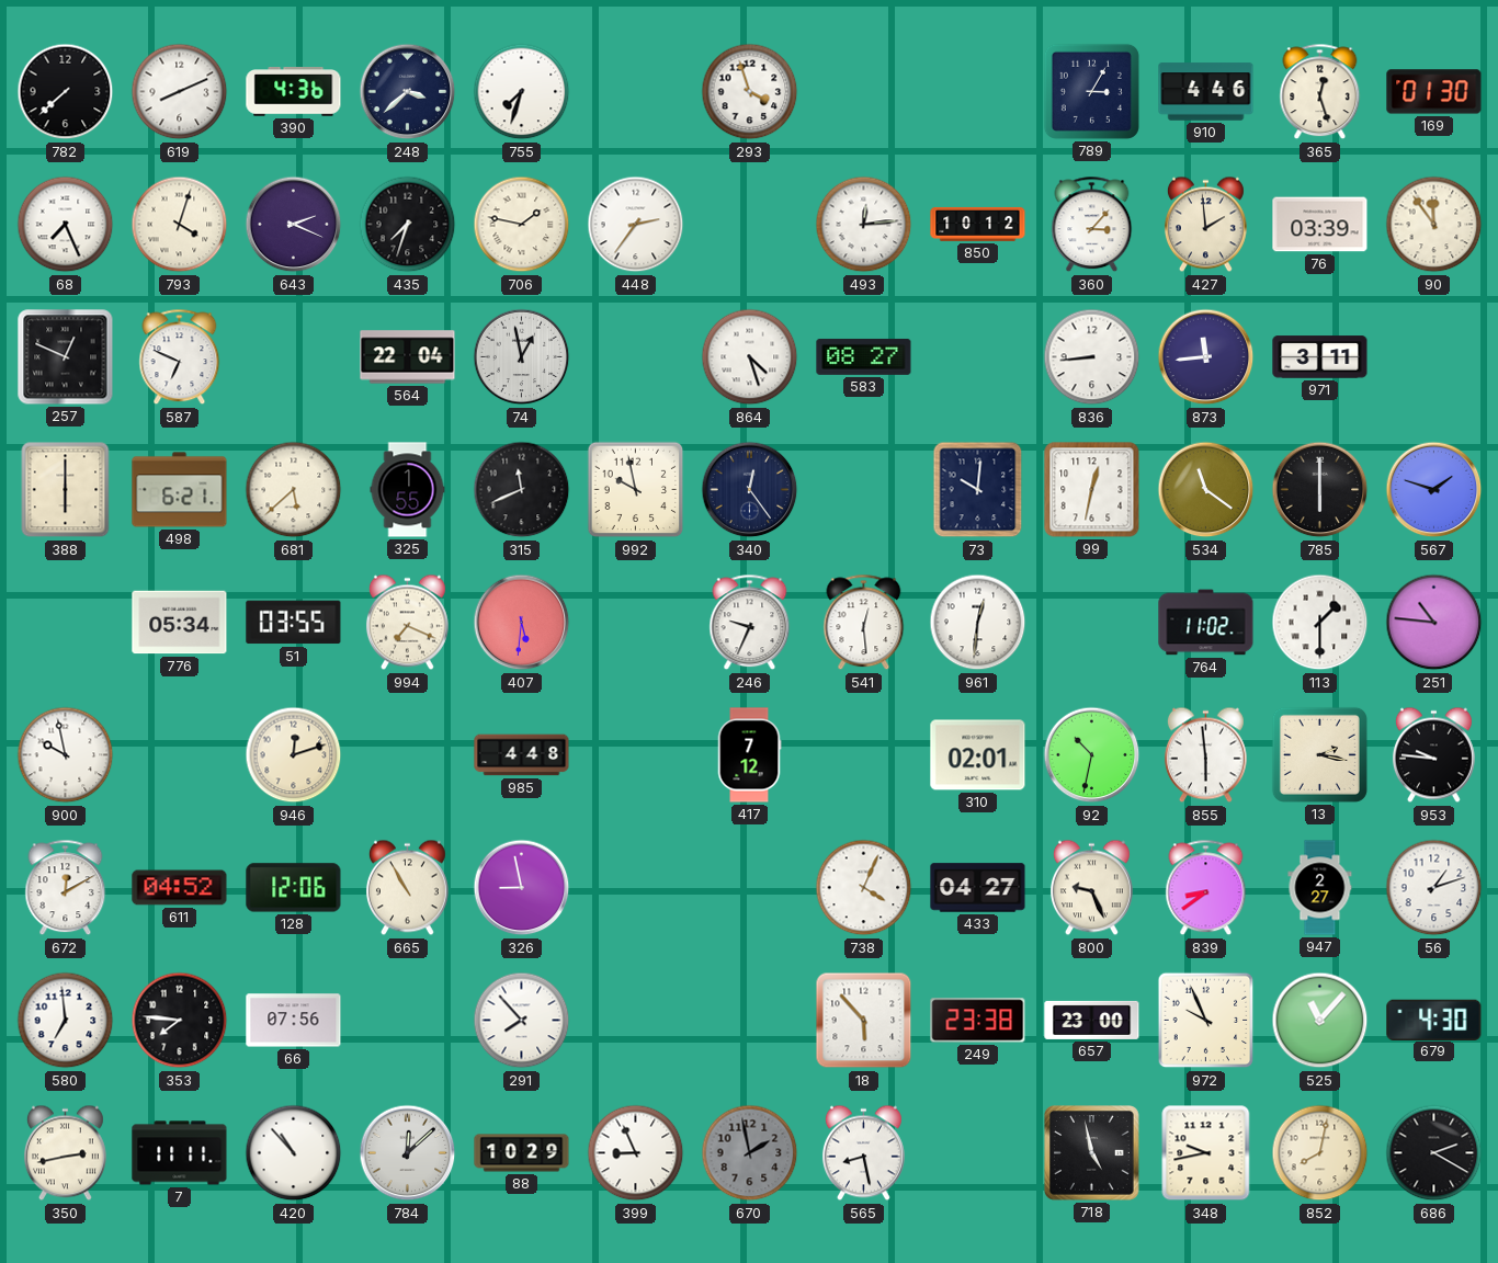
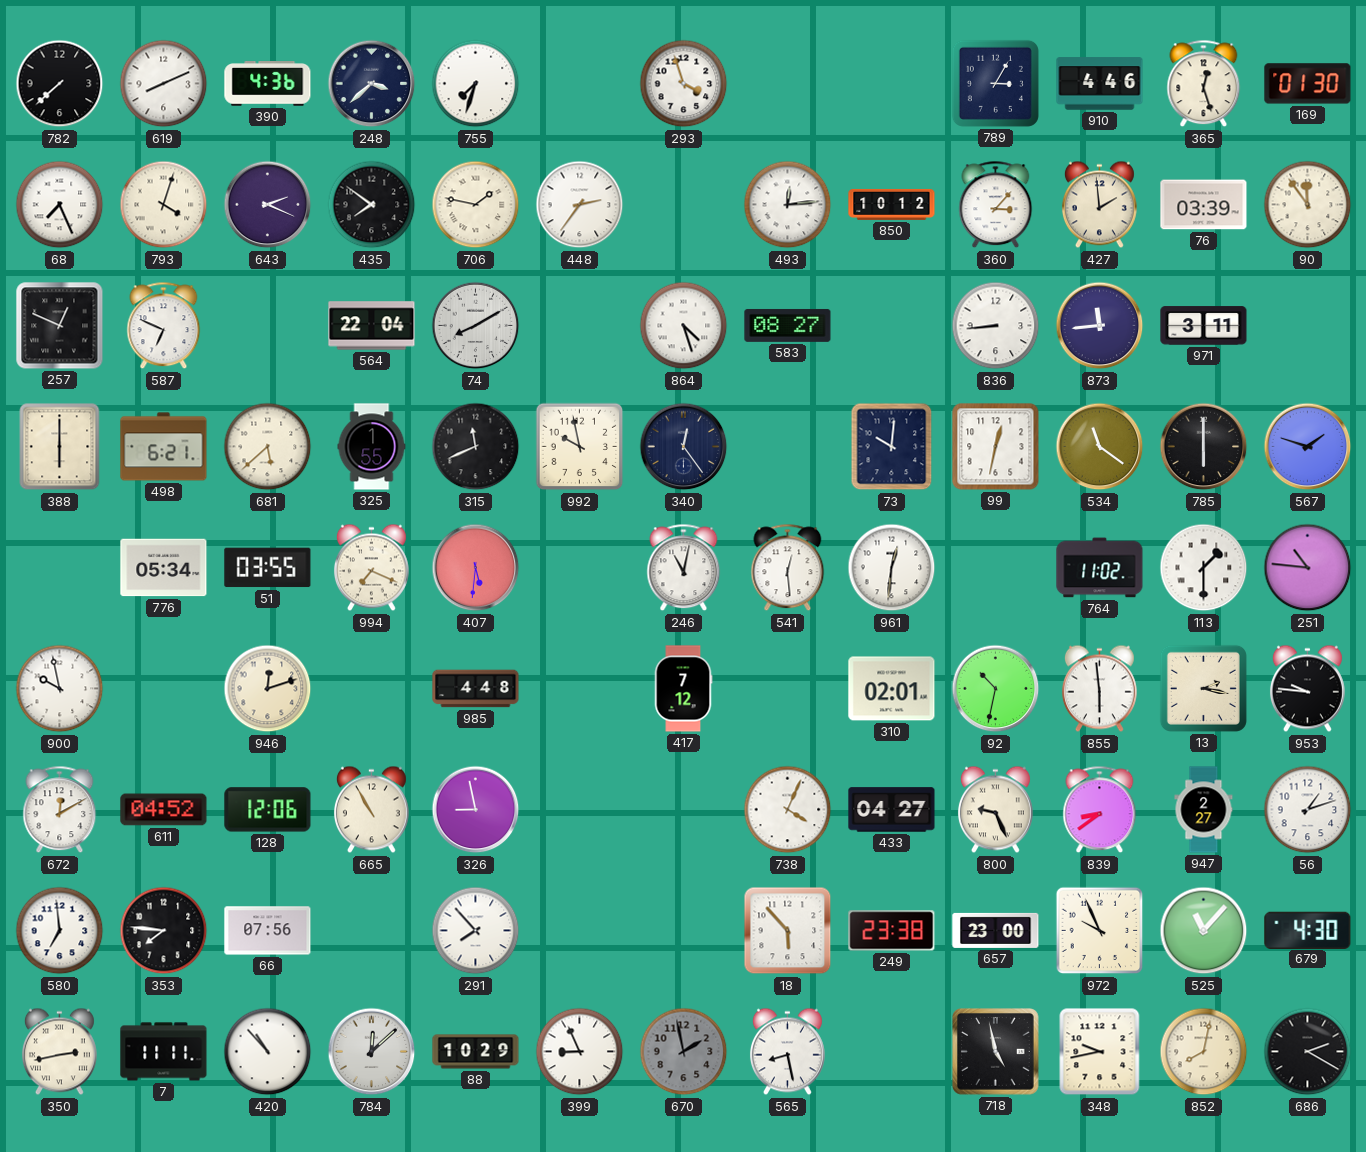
435: 7:33 -> 7:51 (372, 205)
74: 12:58 -> 8:10 (476, 326)
246: 9:34 -> 11:02 (684, 568)
